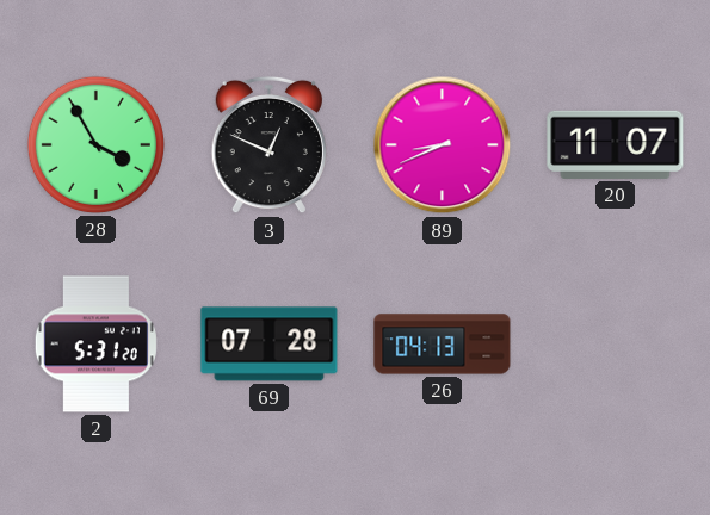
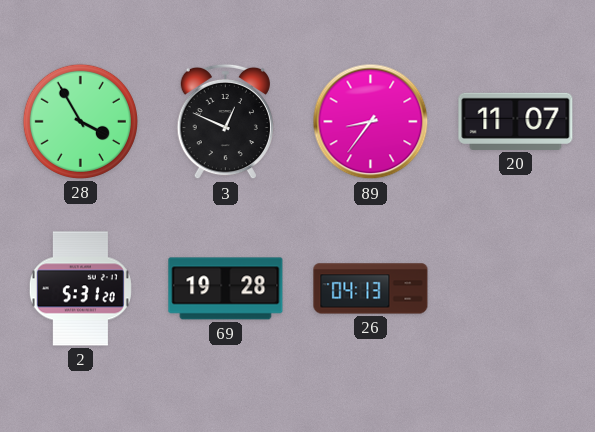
89: 8:41 -> 8:36 (371, 122)
69: 07:28 -> 19:28 (226, 289)
